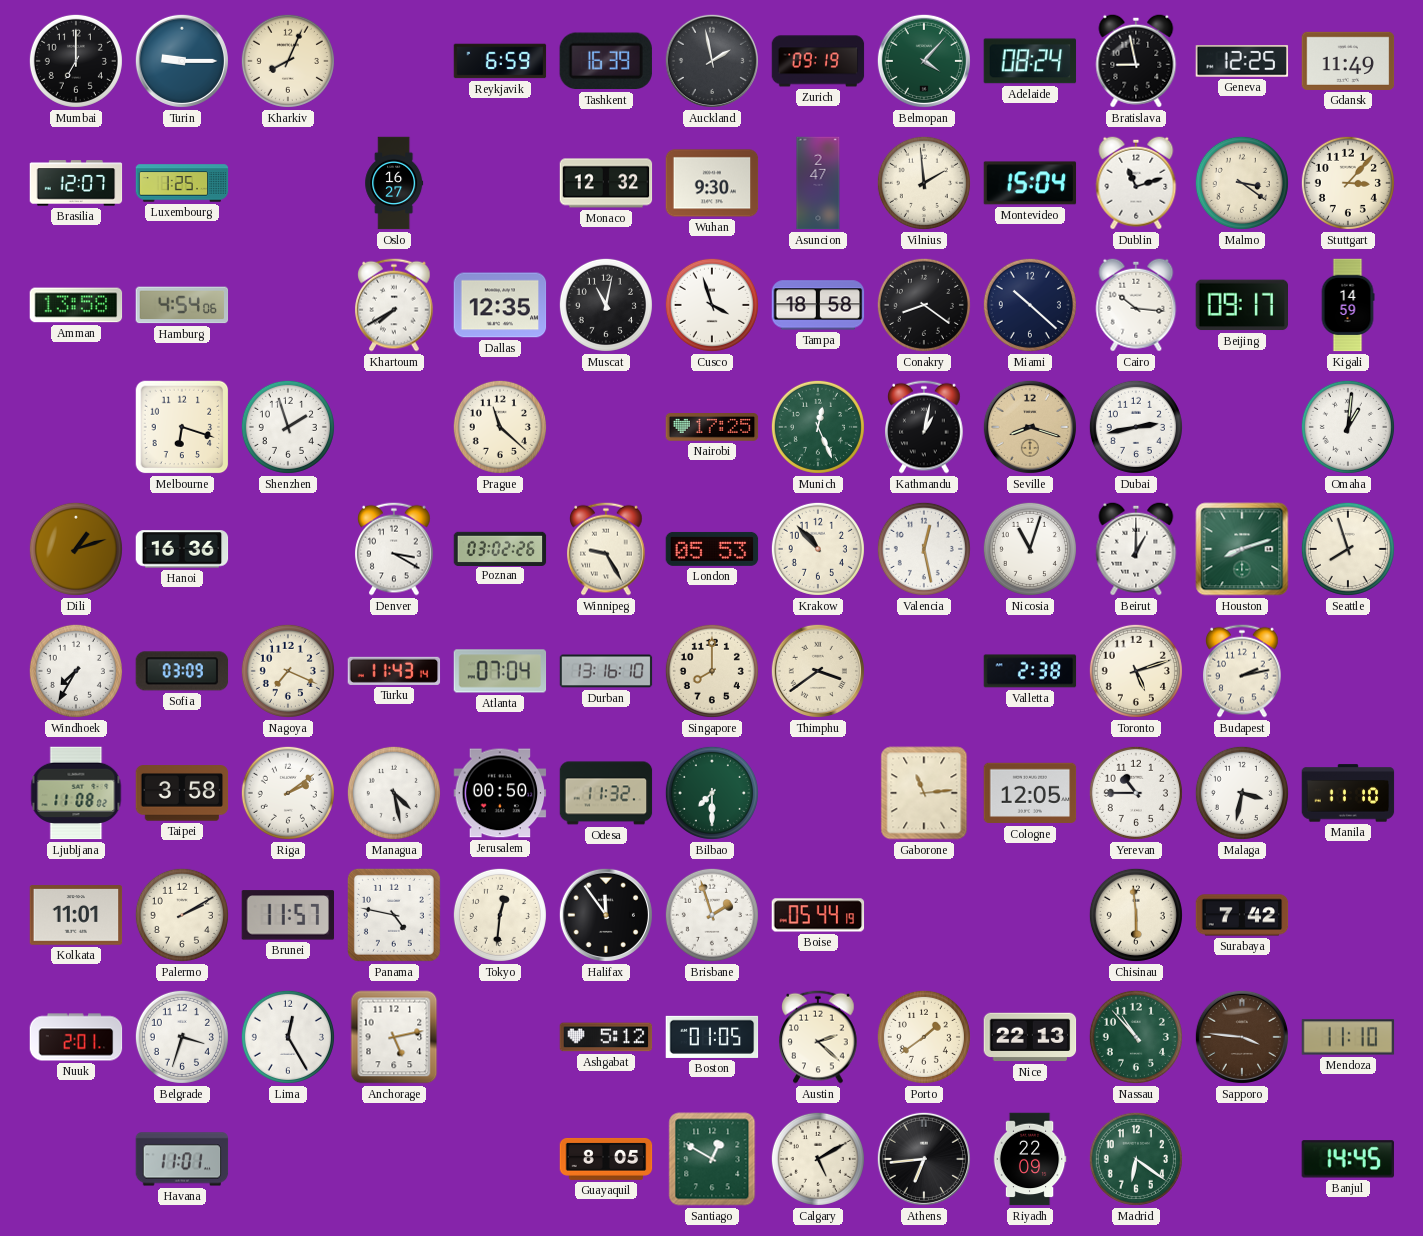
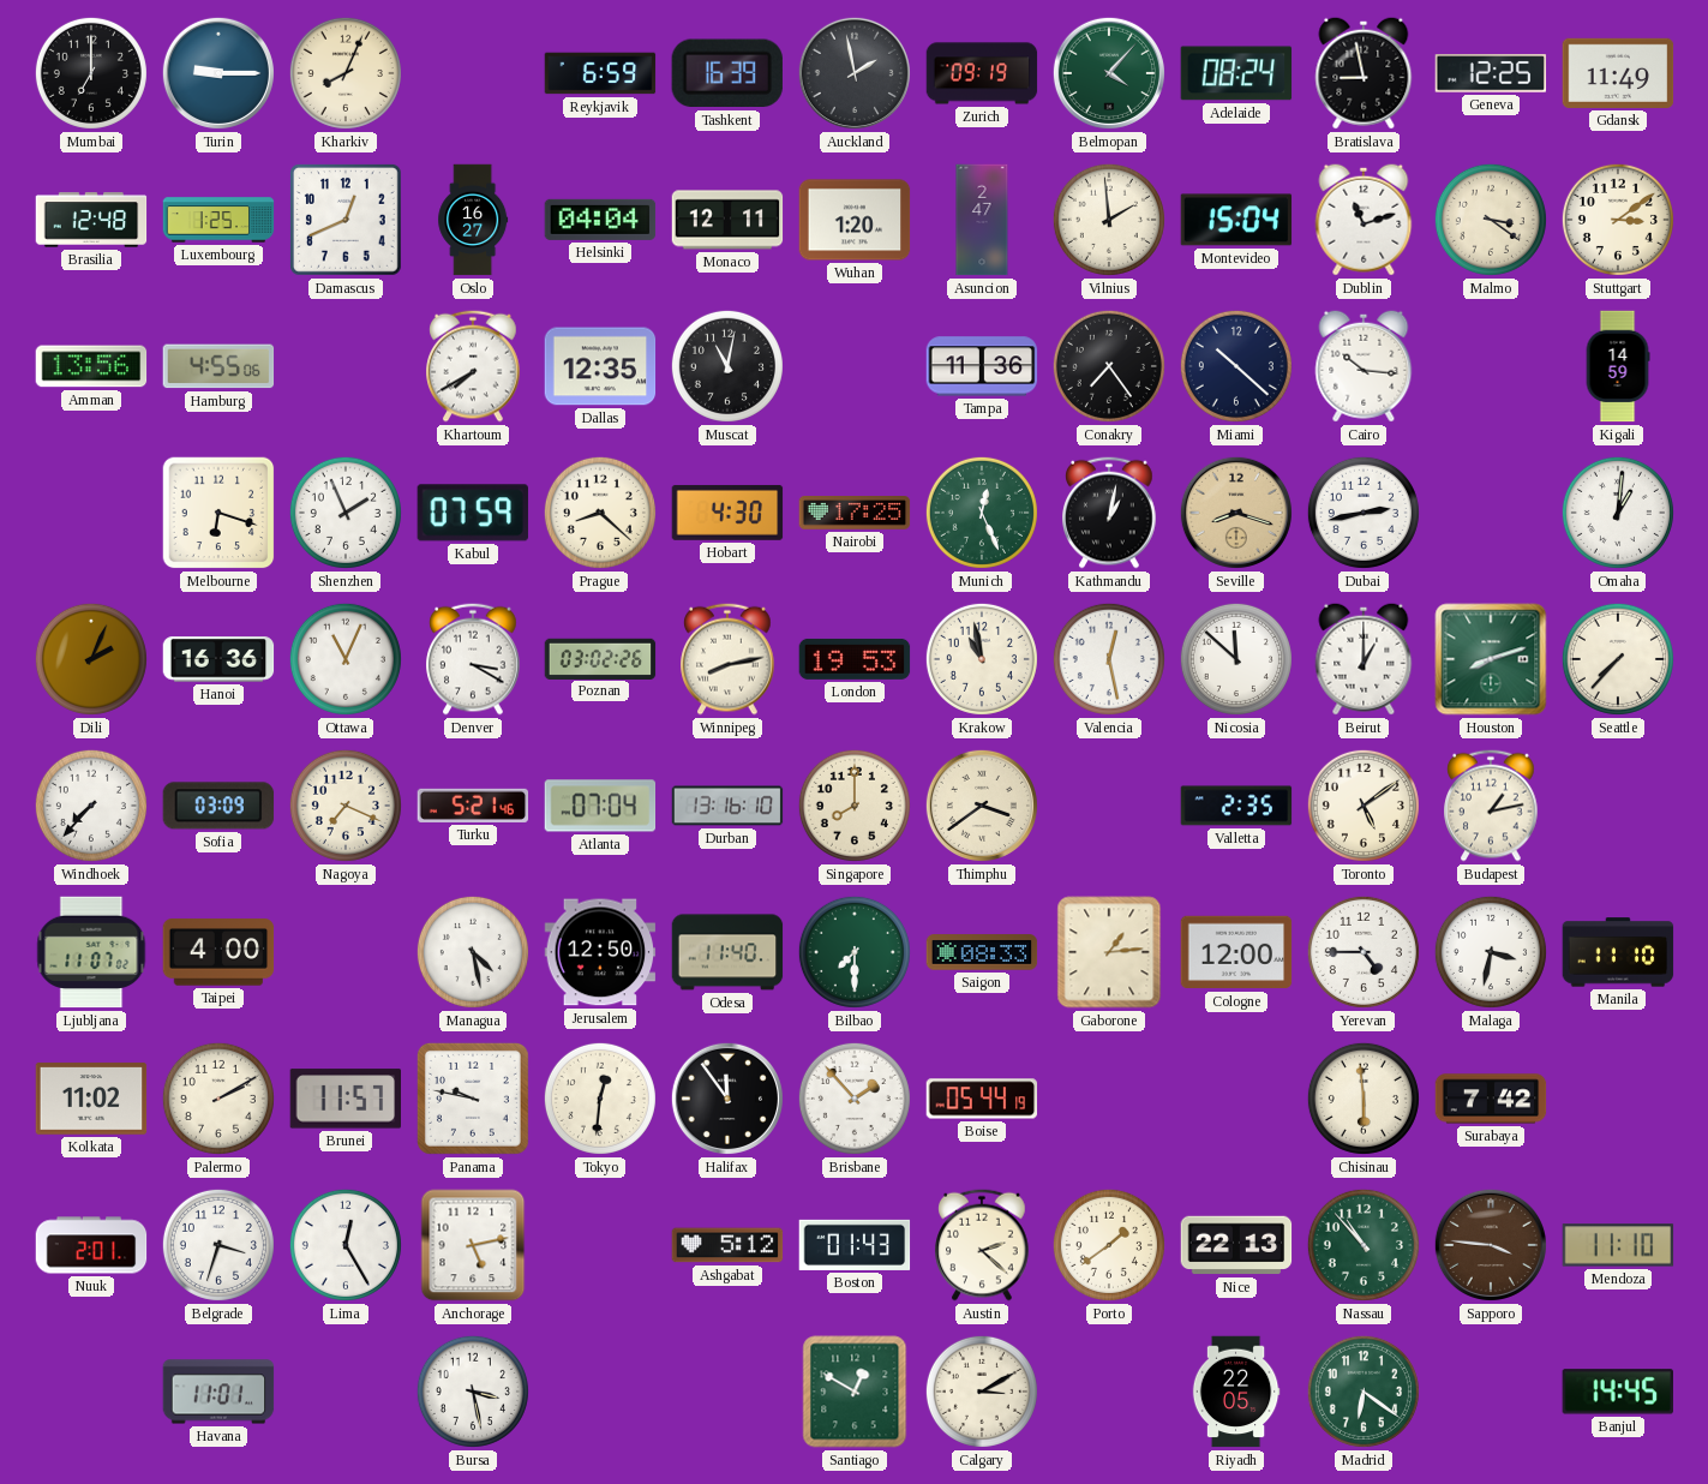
Brasilia: 12:07 -> 12:48 (91, 220)
Damascus: none -> 12:41 (346, 220)
Helsinki: none -> 04:04 (600, 220)
Monaco: 12:32 -> 12:11 (727, 220)
Wuhan: 9:30 -> 1:20 (855, 220)
Stuttgart: 3:07 -> 3:09 (1618, 220)
Amman: 13:58 -> 13:56 (91, 366)
Hamburg: 4:54 -> 4:55 (218, 366)
Cusco: 3:57 -> none (712, 305)
Tampa: 18:58 -> 11:36 (982, 366)
Conakry: 8:21 -> 7:24 (1109, 366)
Beijing: 09:17 -> none (1242, 305)
Shenzhen: 1:57 -> 1:56 (346, 513)
Kabul: none -> 07:59 (473, 513)
Prague: 11:22 -> 8:22 (600, 513)
Hobart: none -> 4:30 (727, 513)
Dili: 1:12 -> 2:04 (91, 659)
Ottawa: none -> 11:04 (346, 659)
Winnipeg: 9:25 -> 8:13 (727, 659)
London: 05:53 -> 19:53 (855, 659)
Krakow: 10:53 -> 10:58 (982, 659)
Nicosia: 11:03 -> 11:52 (1236, 659)
Seattle: 7:57 -> 7:37 (1618, 659)
Windhoek: 7:35 -> 7:37 (91, 806)
Turku: 11:43 -> 5:21 (473, 806)
Valletta: 2:38 -> 2:35 (1236, 806)
Toronto: 5:12 -> 5:09 (1364, 806)
Budapest: 2:13 -> 1:13 (1491, 806)
Ljubljana: 11:08 -> 11:07 (91, 952)
Taipei: 3:58 -> 4:00 (218, 952)
Riga: 2:09 -> none (288, 793)
Jerusalem: 00:50 -> 12:50 (600, 952)
Odesa: 11:32 -> 11:40 (727, 952)
Saigon: none -> 08:33 (982, 952)
Gaborone: 11:14 -> 1:14 (1109, 952)
Cologne: 12:05 -> 12:00 (1236, 952)
Yerevan: 10:45 -> 4:45 (1364, 952)
Kolkata: 11:01 -> 11:02 (91, 1099)
Panama: 4:47 -> 9:47 (473, 1099)
Brisbane: 1:57 -> 1:53 (855, 1099)
Boston: 01:05 -> 01:43 (855, 1245)
Bursa: none -> 3:28 (473, 1392)
Guayaquil: 8:05 -> none (606, 1159)
Calgary: 5:10 -> 3:10 (982, 1392)
Athens: 6:44 -> none (924, 1159)
Riyadh: 22:09 -> 22:05 (1236, 1392)
